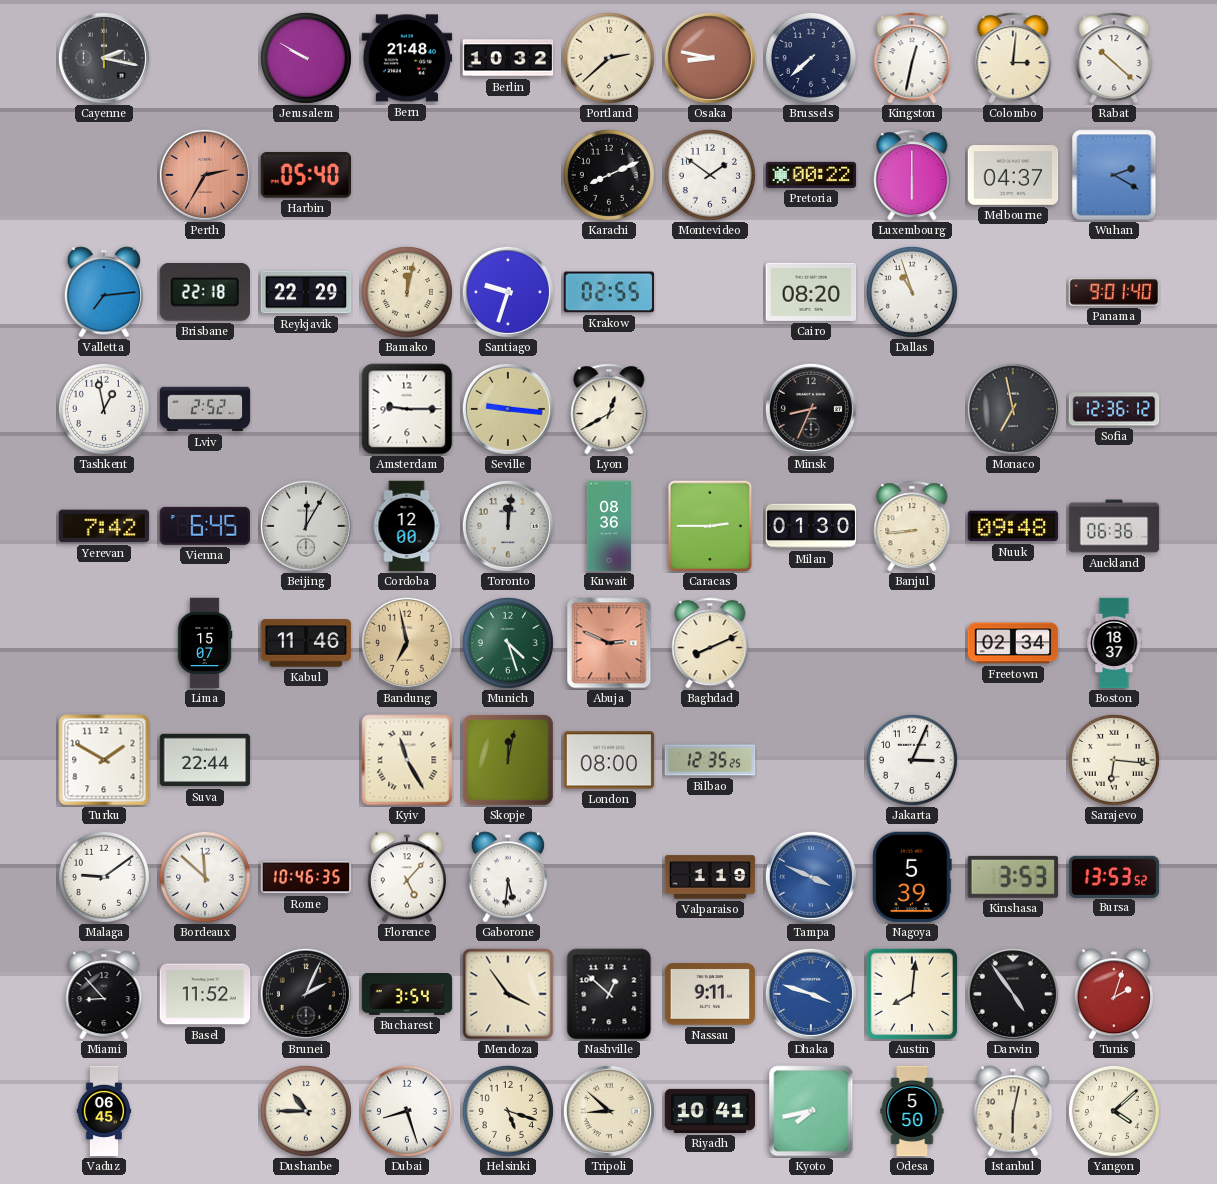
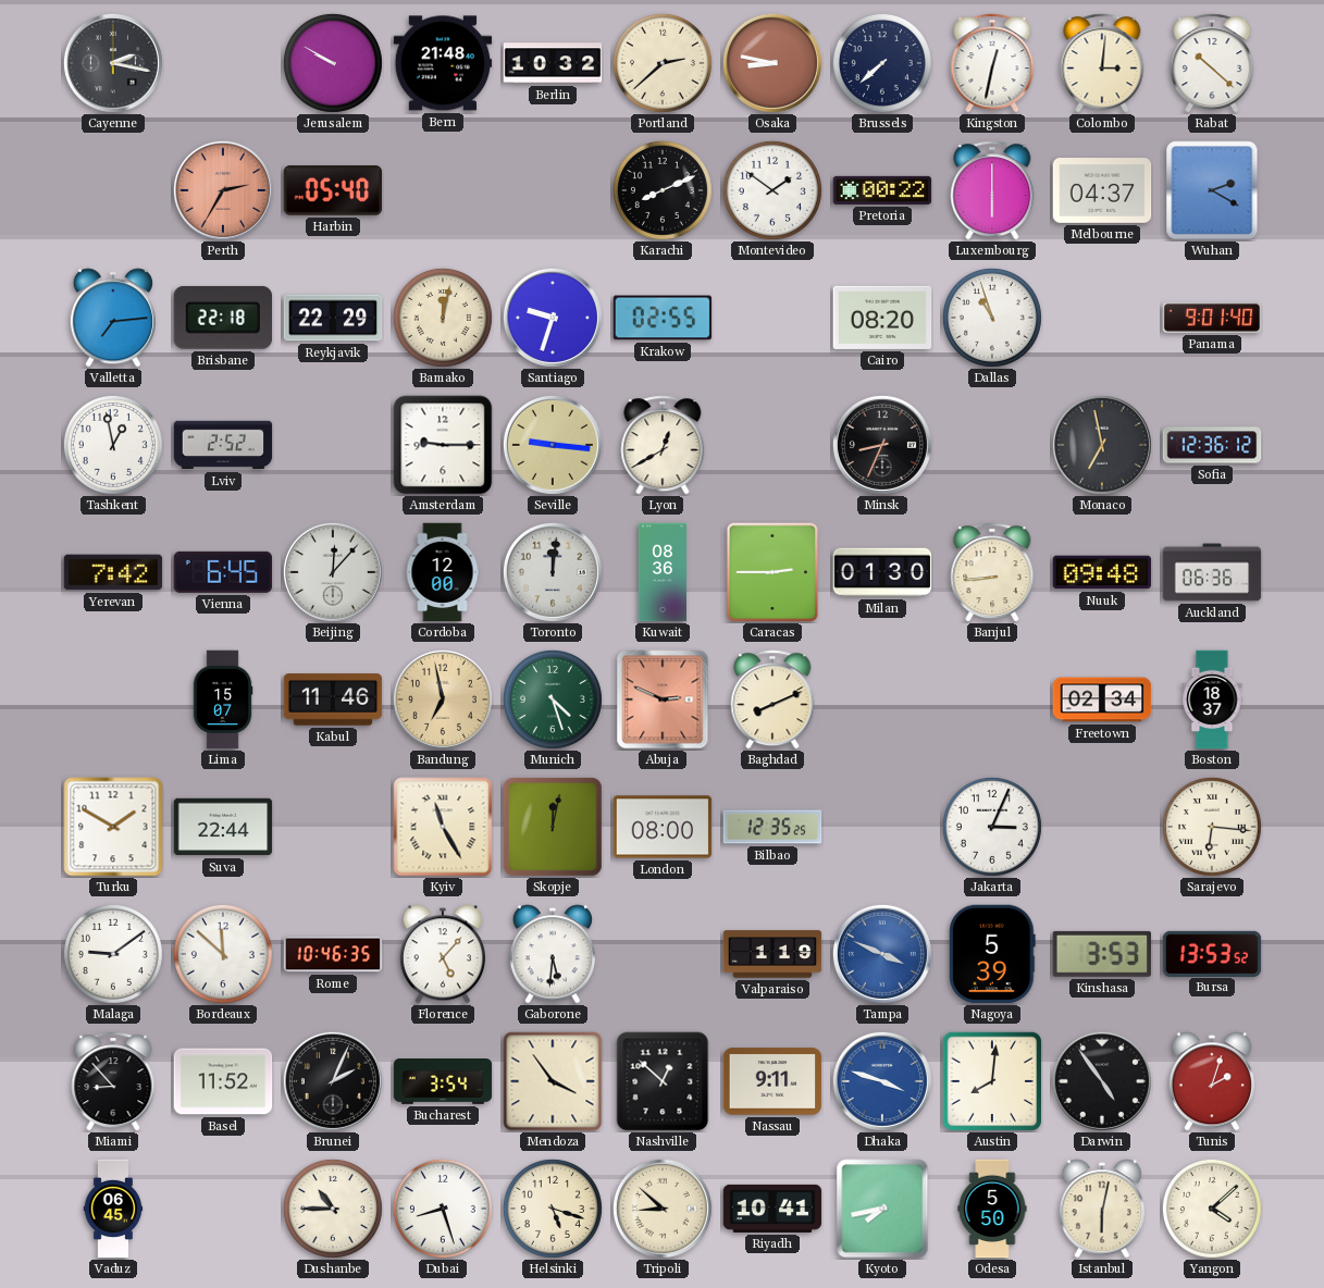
Beijing: 12:05 -> 12:07 (333, 572)
